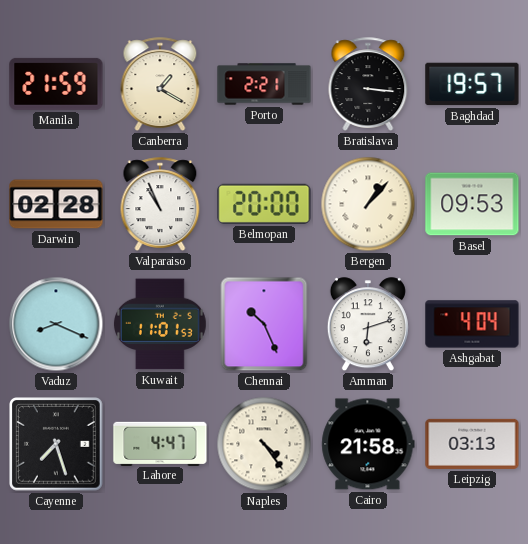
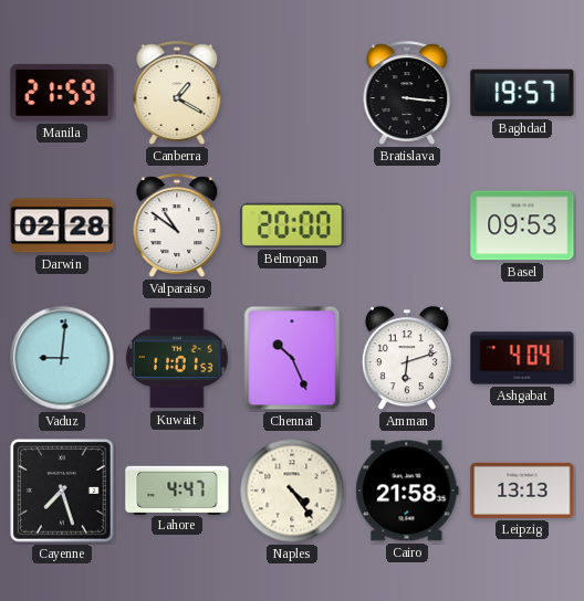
Porto: 2:21 -> none (264, 84)
Valparaiso: 10:56 -> 10:51 (177, 225)
Bergen: 1:07 -> none (368, 204)
Vaduz: 8:19 -> 9:01 (62, 358)
Leipzig: 03:13 -> 13:13 (522, 491)
